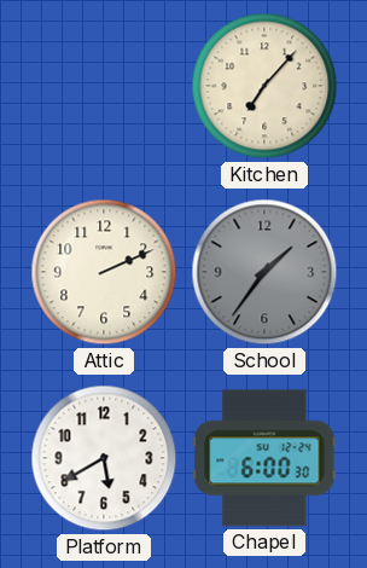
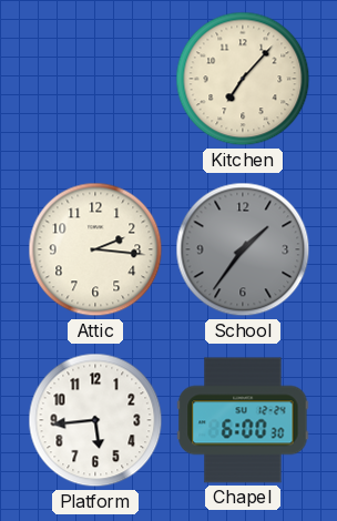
Attic: 2:11 -> 2:16 (95, 249)
Platform: 5:40 -> 5:44 (95, 420)
